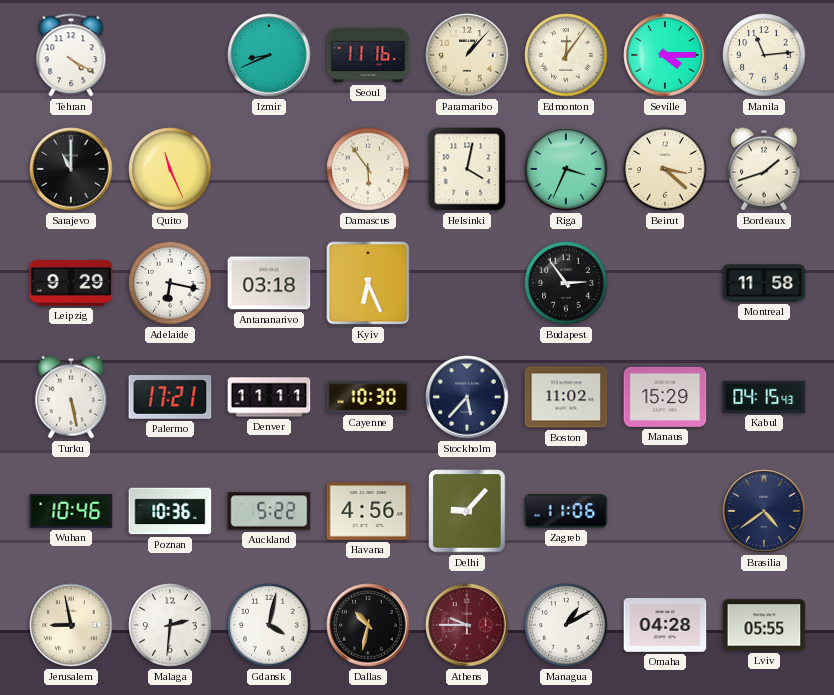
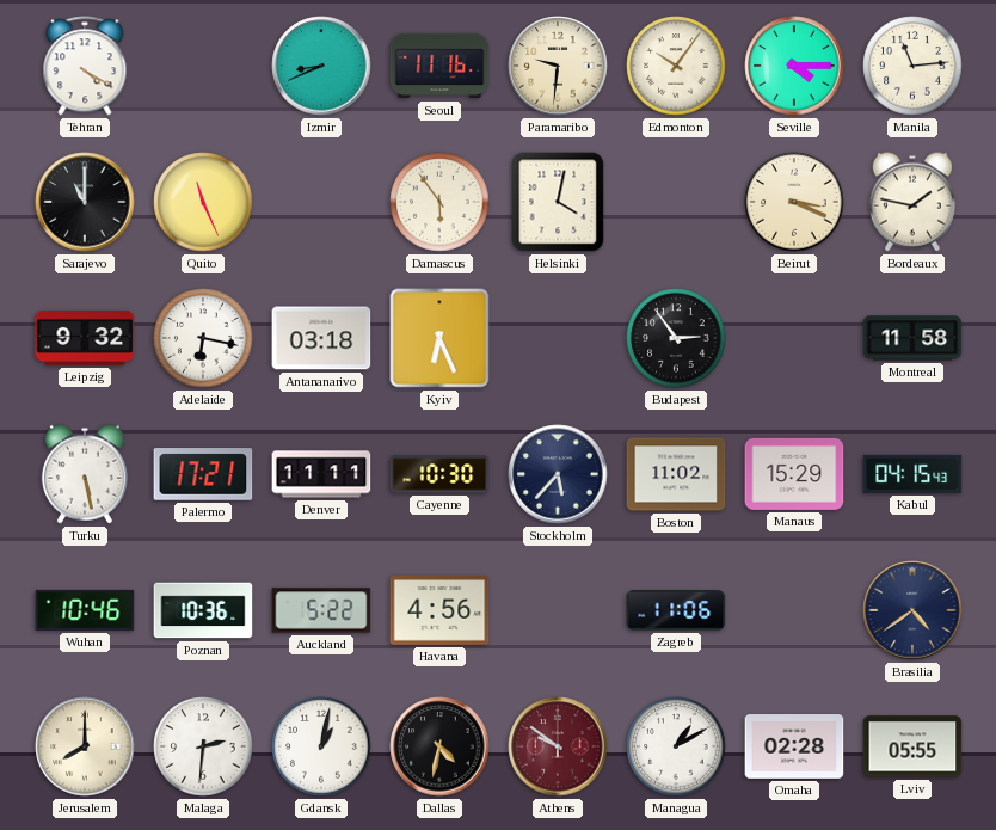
Paramaribo: 1:07 -> 9:31 (558, 66)
Edmonton: 12:06 -> 10:06 (676, 66)
Riga: 3:34 -> none (566, 169)
Beirut: 3:22 -> 3:19 (794, 202)
Bordeaux: 1:42 -> 1:47 (912, 202)
Leipzig: 9:29 -> 9:32 (85, 338)
Delhi: 9:07 -> none (467, 511)
Jerusalem: 8:58 -> 8:00 (85, 746)
Gdansk: 4:02 -> 1:02 (321, 746)
Dallas: 10:32 -> 4:32 (439, 746)
Athens: 9:45 -> 9:51 (558, 746)
Omaha: 04:28 -> 02:28 (794, 748)
